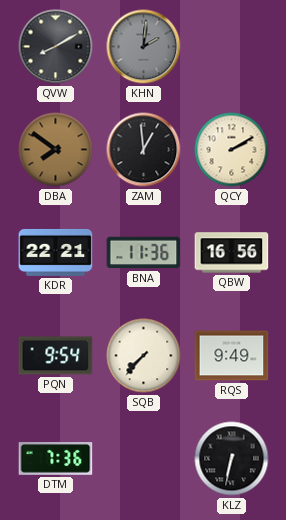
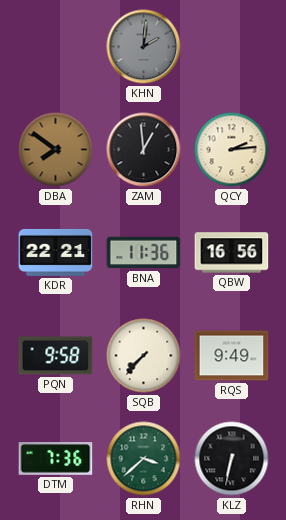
QVW: 8:10 -> none (56, 47)
QCY: 2:10 -> 2:14 (232, 150)
PQN: 9:54 -> 9:58 (56, 356)
RHN: none -> 3:38 (144, 459)
